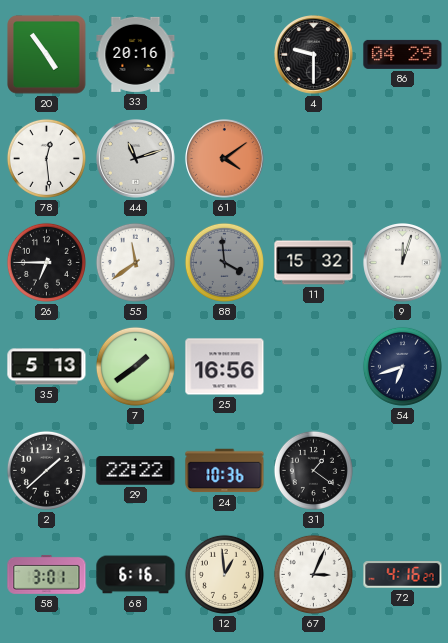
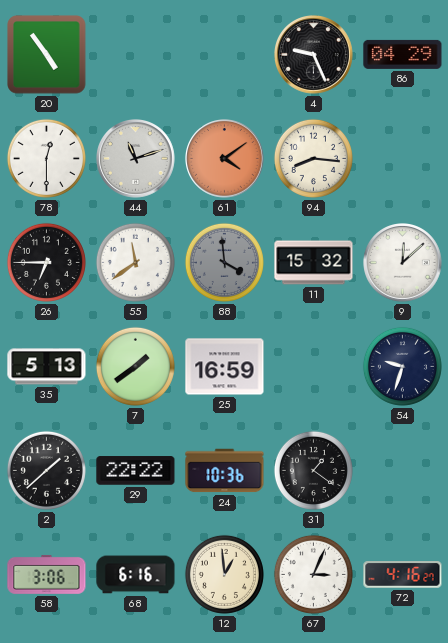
33: 20:16 -> none (136, 54)
4: 9:30 -> 9:26 (314, 55)
78: 12:29 -> 12:30 (46, 158)
94: none -> 8:16 (313, 158)
9: 12:03 -> 12:08 (403, 263)
25: 16:56 -> 16:59 (225, 367)
54: 6:42 -> 9:33 (402, 366)
58: 3:01 -> 3:06 (47, 574)
